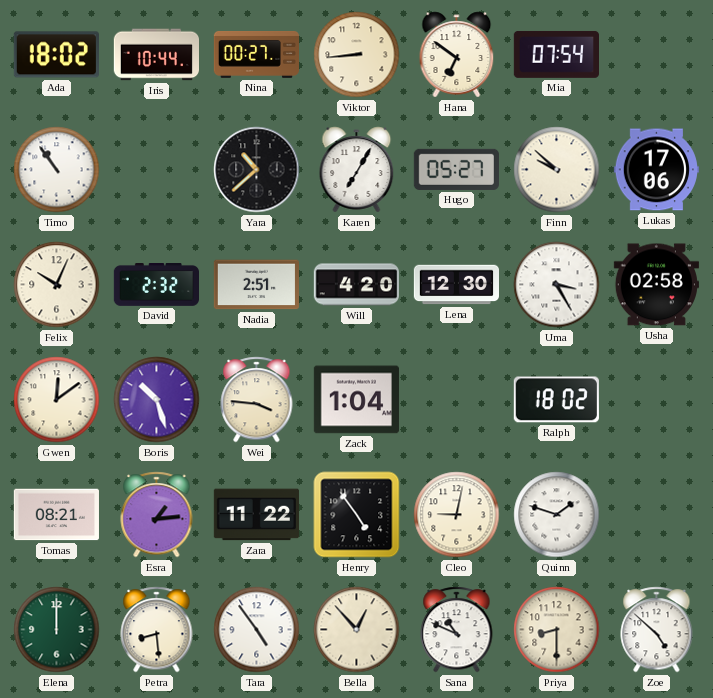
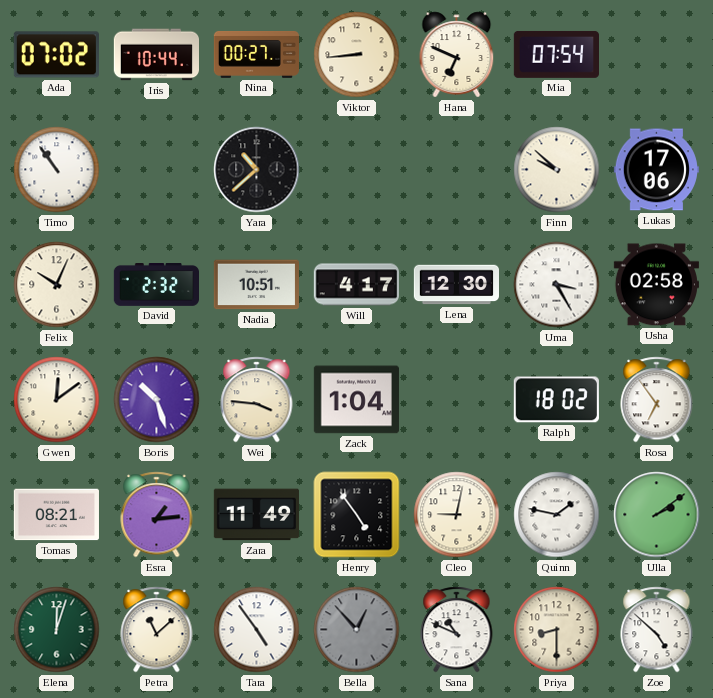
Ada: 18:02 -> 07:02 (56, 55)
Hana: 6:51 -> 6:49 (457, 55)
Karen: 7:05 -> none (357, 170)
Hugo: 05:27 -> none (456, 169)
Nadia: 2:51 -> 10:51 (256, 285)
Will: 4:20 -> 4:17 (356, 285)
Rosa: none -> 6:54 (657, 400)
Zara: 11:22 -> 11:49 (256, 515)
Quinn: 1:48 -> 1:47 (557, 515)
Ulla: none -> 2:09 (657, 515)
Elena: 12:00 -> 12:03 (57, 630)
Petra: 8:29 -> 11:08 (157, 630)
Bella dial: cream -> grey (357, 630)
